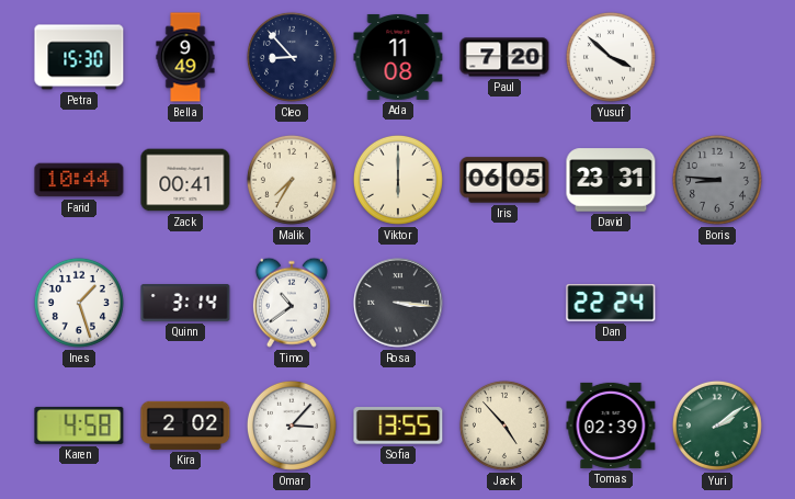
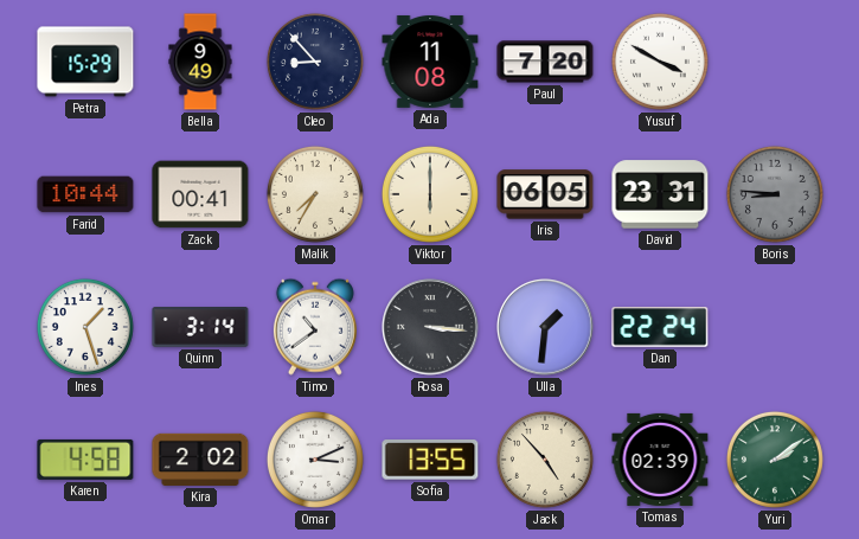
Petra: 15:30 -> 15:29 (85, 62)
Yusuf: 3:52 -> 3:50 (660, 62)
Ulla: none -> 1:31 (546, 328)
Omar: 3:07 -> 3:11 (315, 460)
